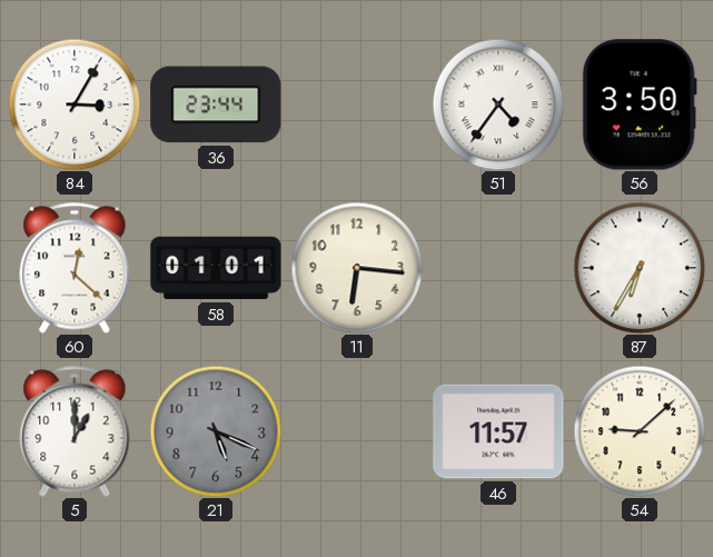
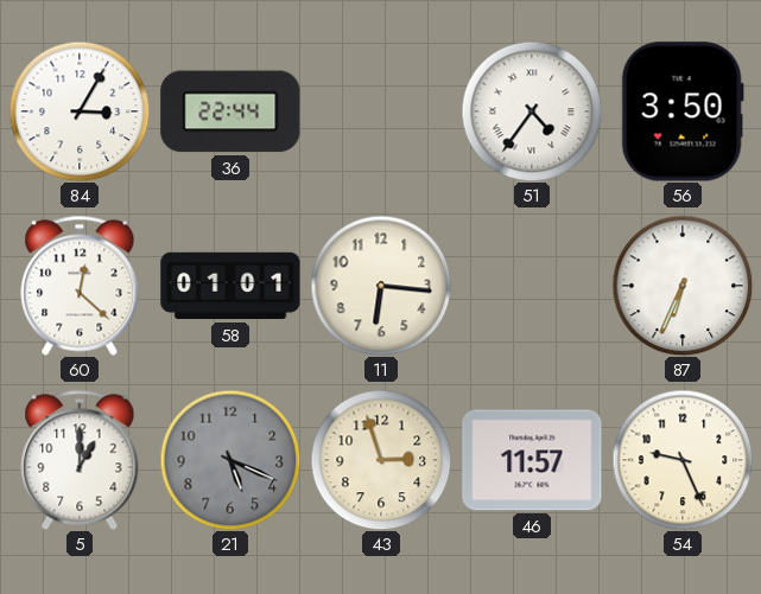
36: 23:44 -> 22:44 (230, 111)
87: 6:35 -> 6:34 (683, 286)
43: none -> 2:57 (381, 460)
54: 9:08 -> 9:26 (683, 460)
